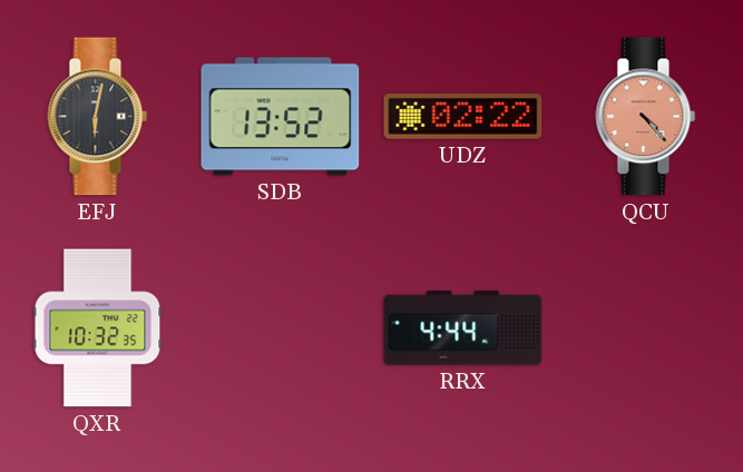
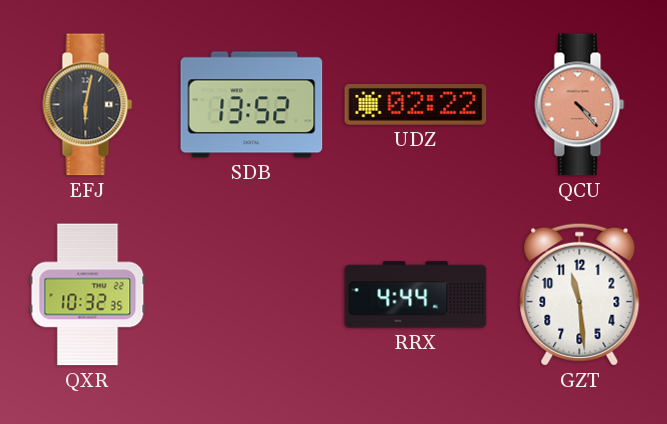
GZT: none -> 11:29 (580, 294)
